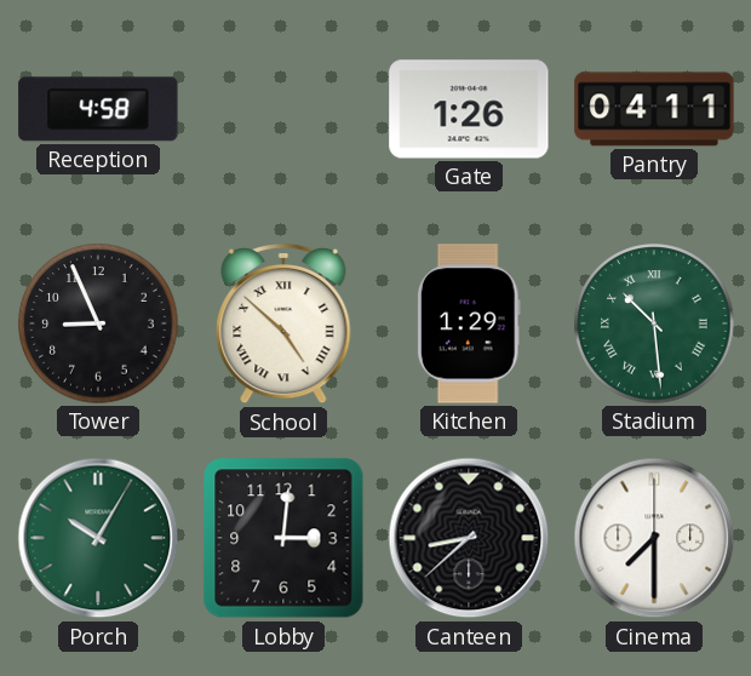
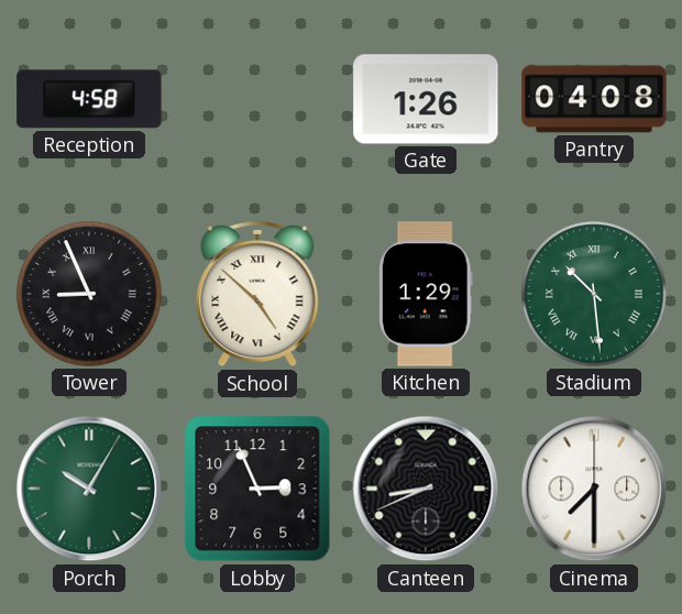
Pantry: 04:11 -> 04:08 (594, 99)
Tower numerals: Arabic -> Roman (89, 294)
Lobby: 3:01 -> 2:56 (257, 489)
Canteen: 8:38 -> 8:41 (426, 489)
